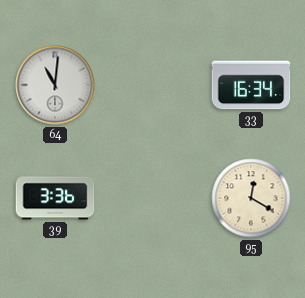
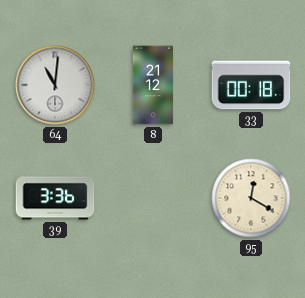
8: none -> 21:12 (152, 85)
33: 16:34 -> 00:18 (251, 85)
